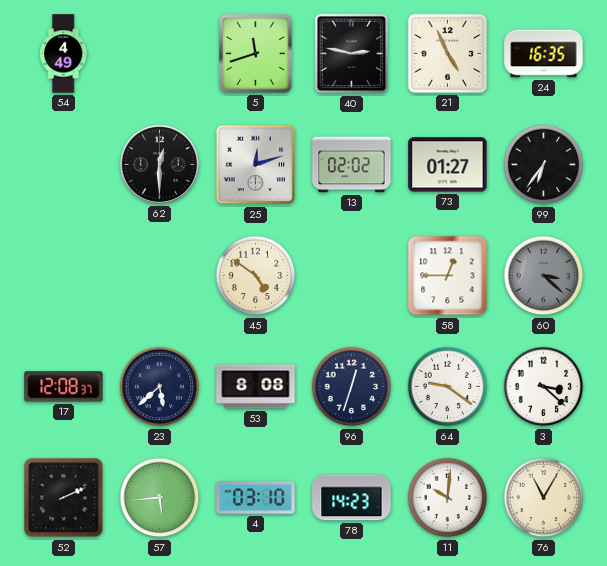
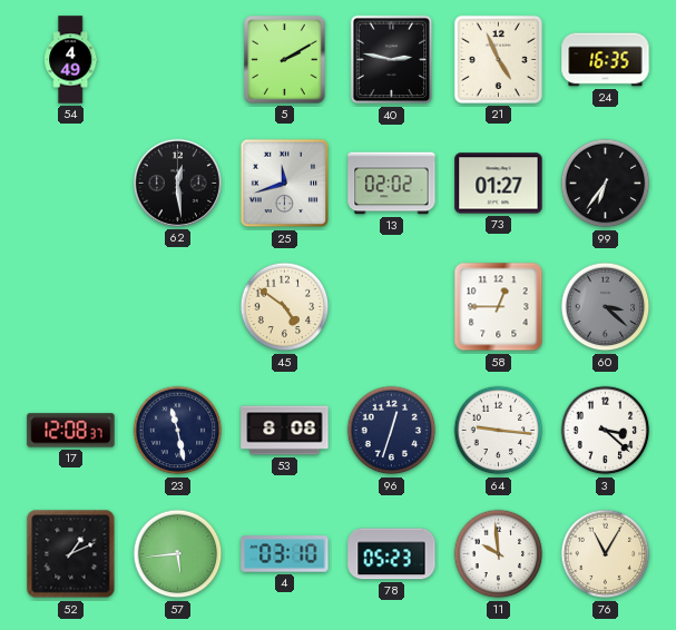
5: 11:42 -> 2:10 (285, 60)
62: 12:30 -> 12:29 (177, 183)
25: 12:12 -> 11:42 (285, 184)
23: 5:38 -> 11:28 (178, 431)
64: 9:21 -> 9:16 (499, 431)
52: 2:11 -> 1:11 (71, 554)
78: 14:23 -> 05:23 (392, 554)
11: 10:01 -> 9:59 (499, 554)
